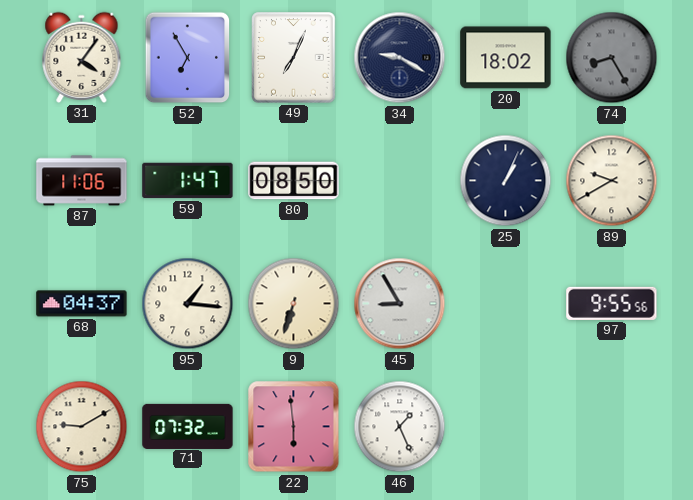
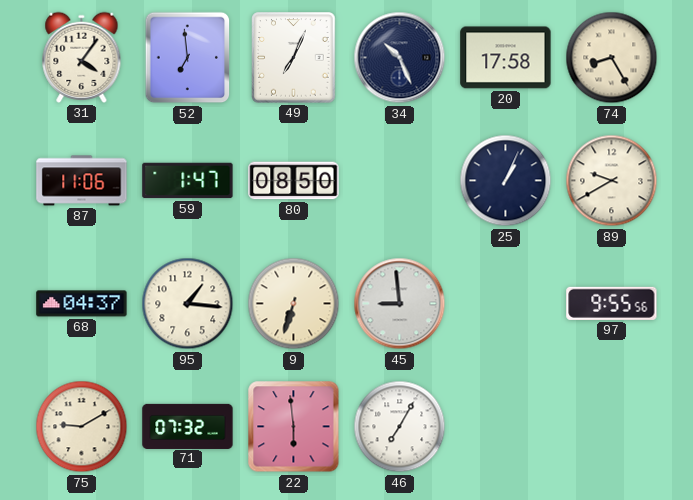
52: 6:55 -> 6:59 (188, 58)
34: 9:20 -> 10:26 (400, 58)
20: 18:02 -> 17:58 (506, 58)
74 dial: grey -> cream (612, 58)
45: 8:55 -> 8:59 (400, 304)
46: 1:26 -> 7:05 (400, 427)
